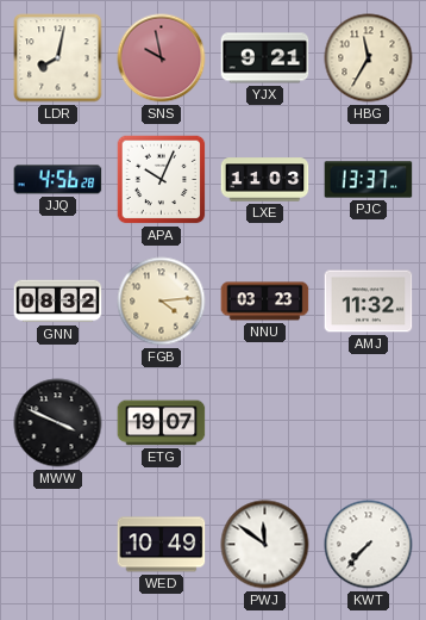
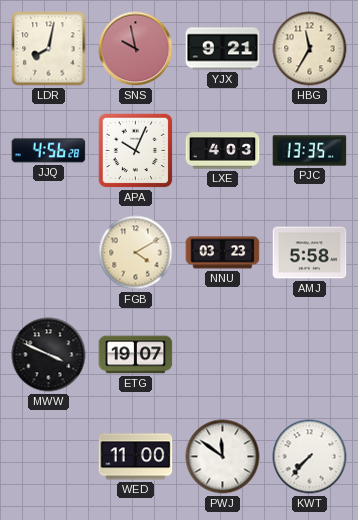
LXE: 11:03 -> 4:03 (223, 151)
PJC: 13:37 -> 13:35 (310, 151)
GNN: 08:32 -> none (58, 302)
FGB: 4:14 -> 4:10 (136, 253)
AMJ: 11:32 -> 5:58 (310, 253)
WED: 10:49 -> 11:00 (136, 457)
